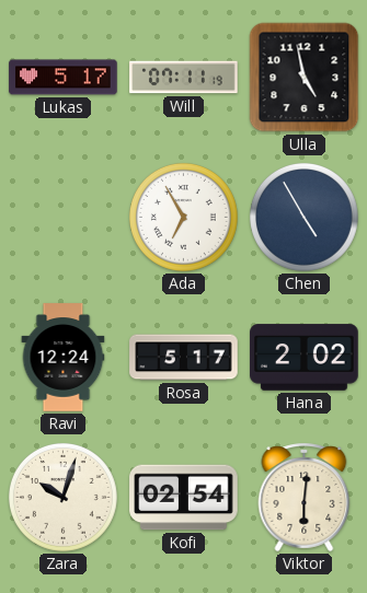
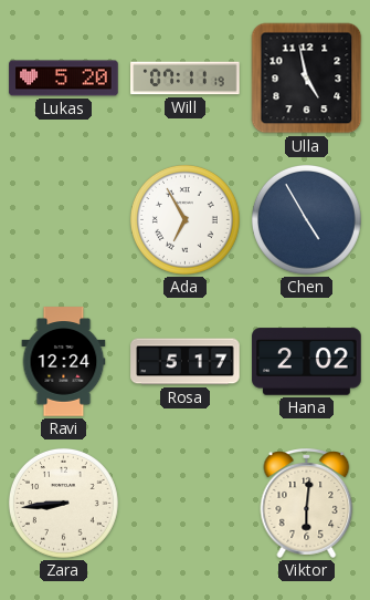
Lukas: 5:17 -> 5:20 (64, 79)
Zara: 10:03 -> 8:44 (63, 503)
Kofi: 02:54 -> none (184, 498)
